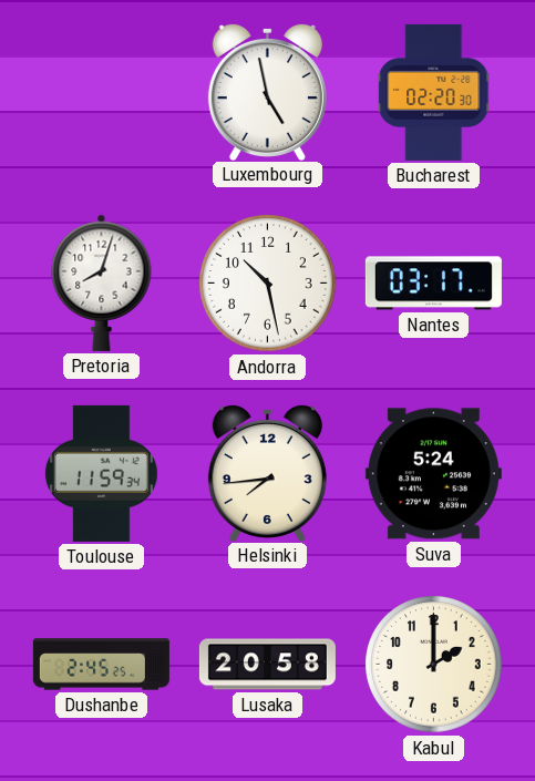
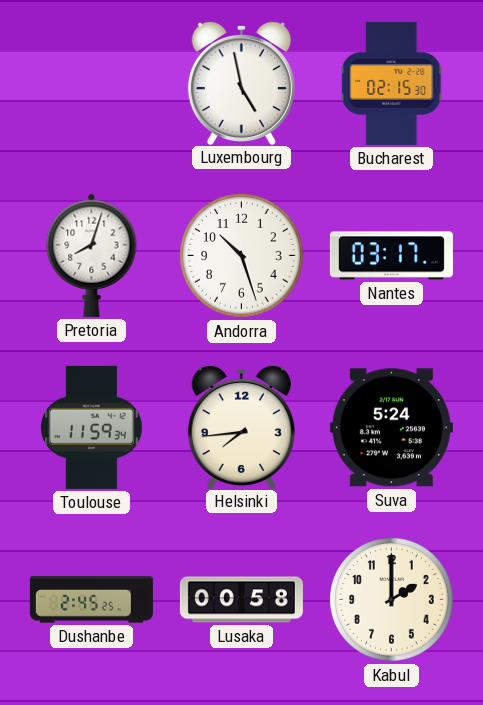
Bucharest: 02:20 -> 02:15 (392, 83)
Andorra: 10:28 -> 10:27 (242, 256)
Lusaka: 20:58 -> 00:58 (241, 600)
